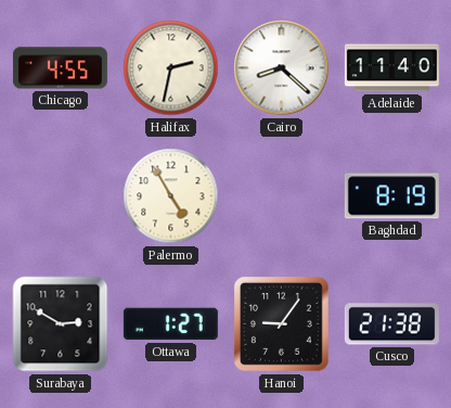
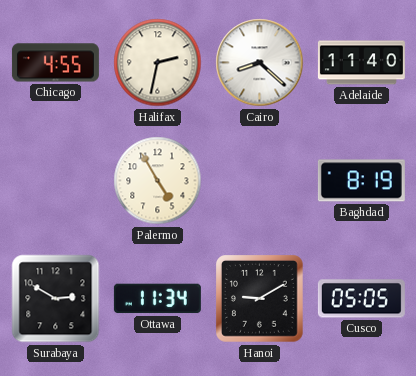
Ottawa: 1:27 -> 11:34 (157, 299)
Hanoi: 9:06 -> 9:10 (260, 299)
Cusco: 21:38 -> 05:05 (361, 299)
